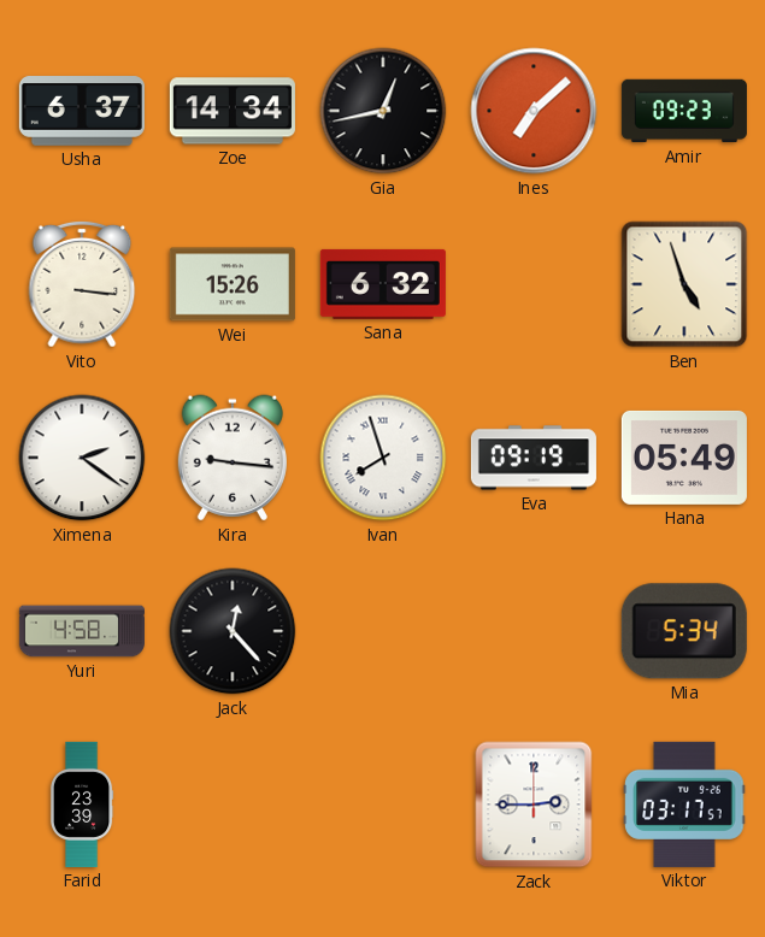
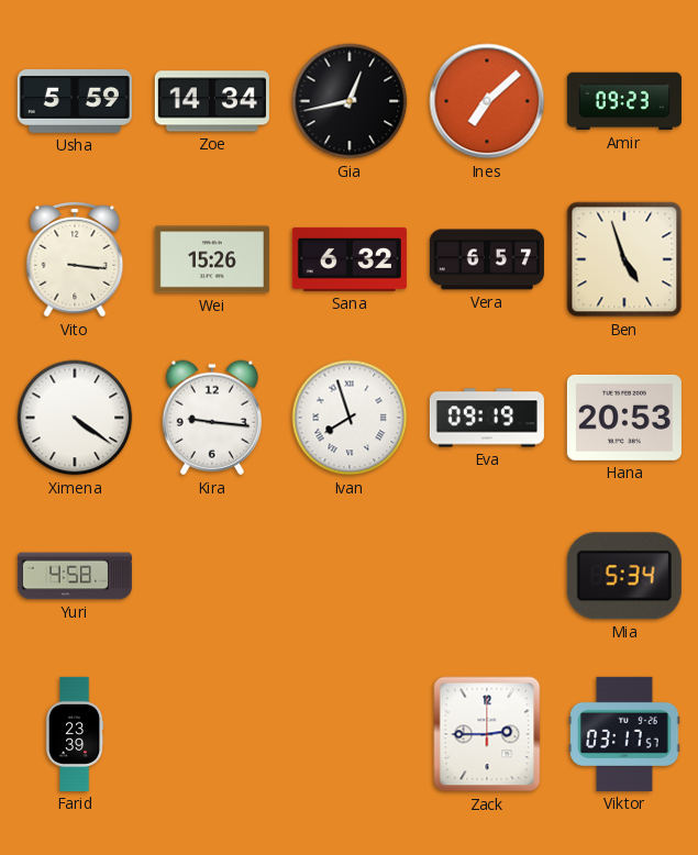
Usha: 6:37 -> 5:59 (75, 101)
Vera: none -> 6:57 (487, 259)
Ximena: 2:21 -> 4:21 (75, 418)
Hana: 05:49 -> 20:53 (624, 418)
Jack: 12:23 -> none (233, 631)
